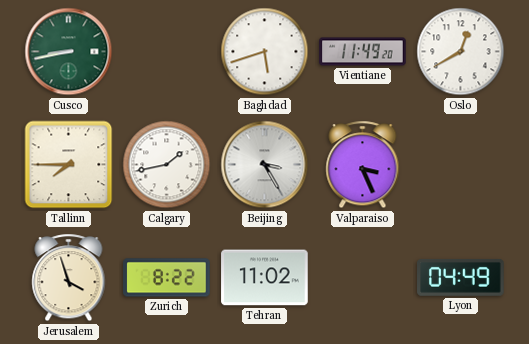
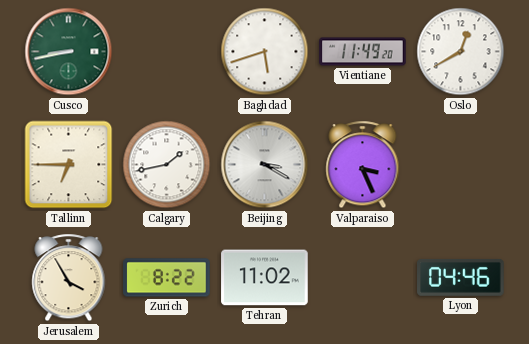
Tallinn: 7:45 -> 6:45 (69, 165)
Beijing: 3:25 -> 3:20 (265, 165)
Jerusalem: 3:57 -> 3:55 (69, 278)
Lyon: 04:49 -> 04:46 (461, 277)
